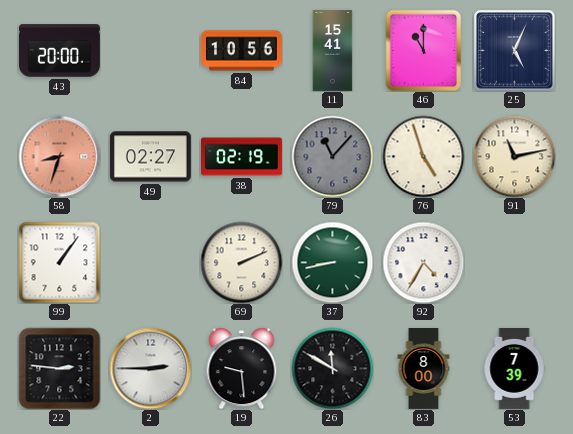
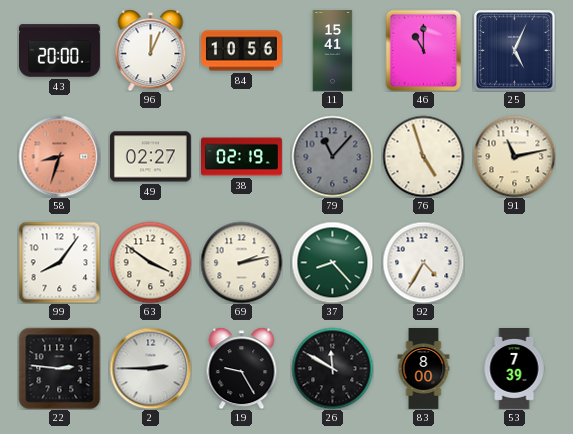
96: none -> 12:04 (151, 50)
99: 1:06 -> 8:06 (59, 262)
63: none -> 3:51 (150, 262)
69: 2:11 -> 2:13 (241, 262)
37: 8:43 -> 8:23 (332, 262)
19: 9:29 -> 9:25 (242, 368)
